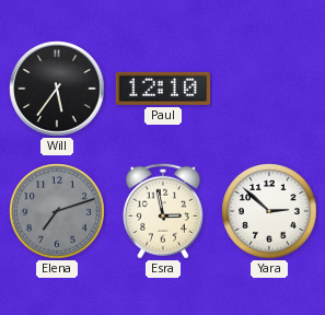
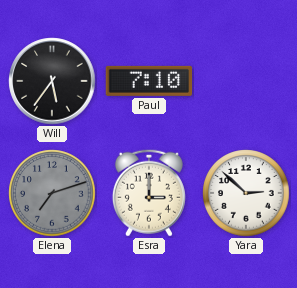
Paul: 12:10 -> 7:10 (149, 81)
Esra: 2:58 -> 3:00 (149, 193)
